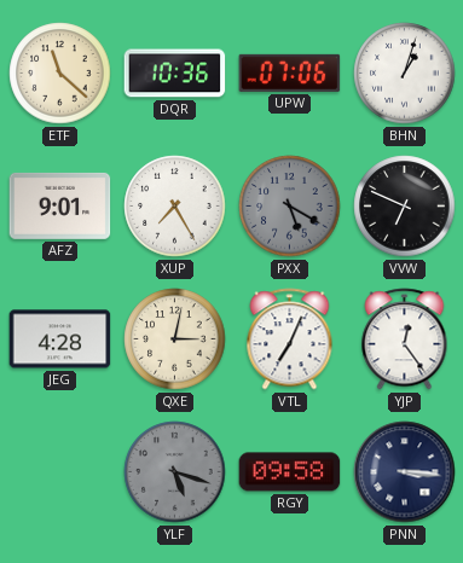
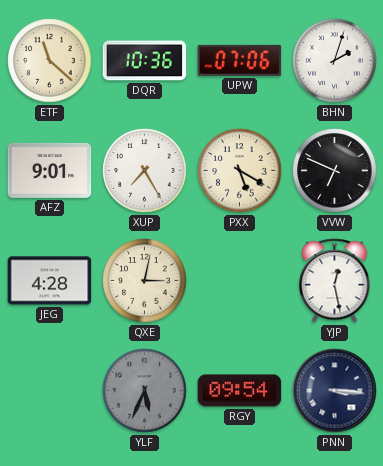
BHN: 1:03 -> 2:03 (335, 61)
PXX dial: grey -> cream (240, 171)
VTL: 7:04 -> none (290, 339)
YJP: 12:24 -> 12:28 (335, 281)
YLF: 5:18 -> 5:34 (145, 391)
RGY: 09:58 -> 09:54 (240, 391)
